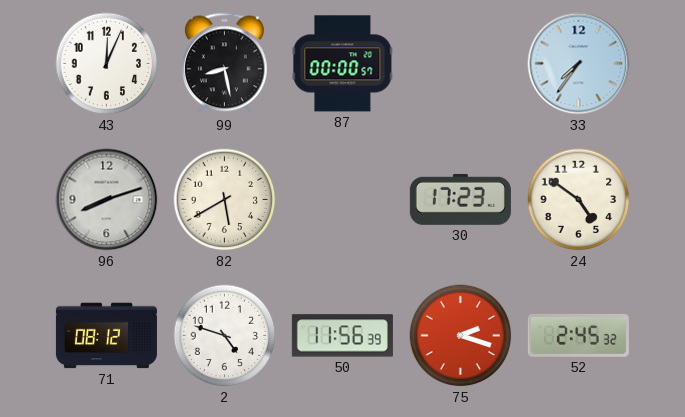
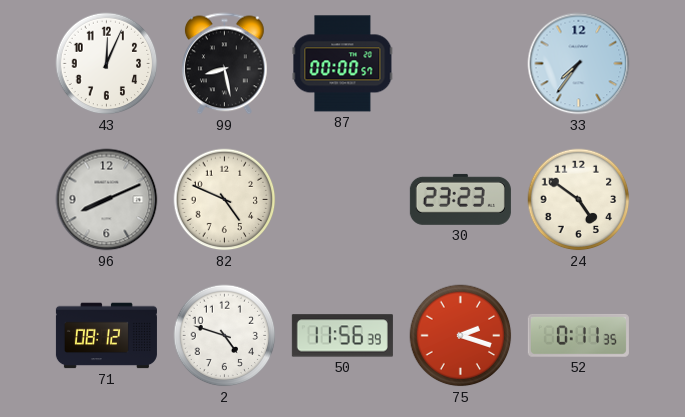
96: 8:12 -> 8:11 (107, 200)
82: 5:40 -> 4:49 (225, 200)
30: 17:23 -> 23:23 (460, 199)
52: 2:45 -> 0:11 (578, 335)
